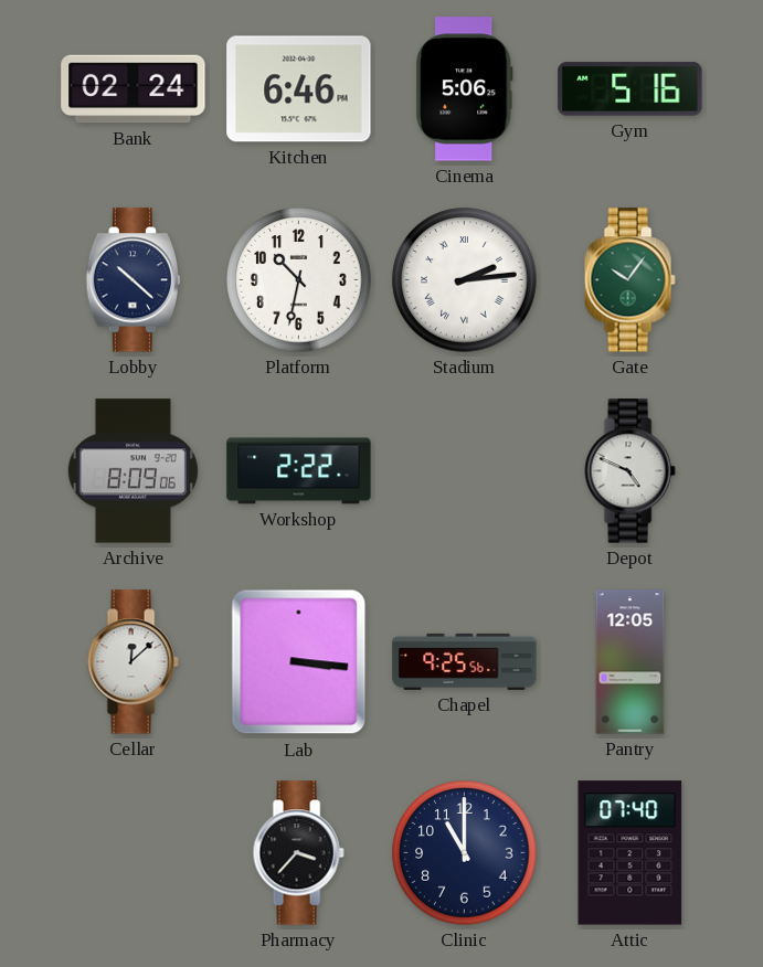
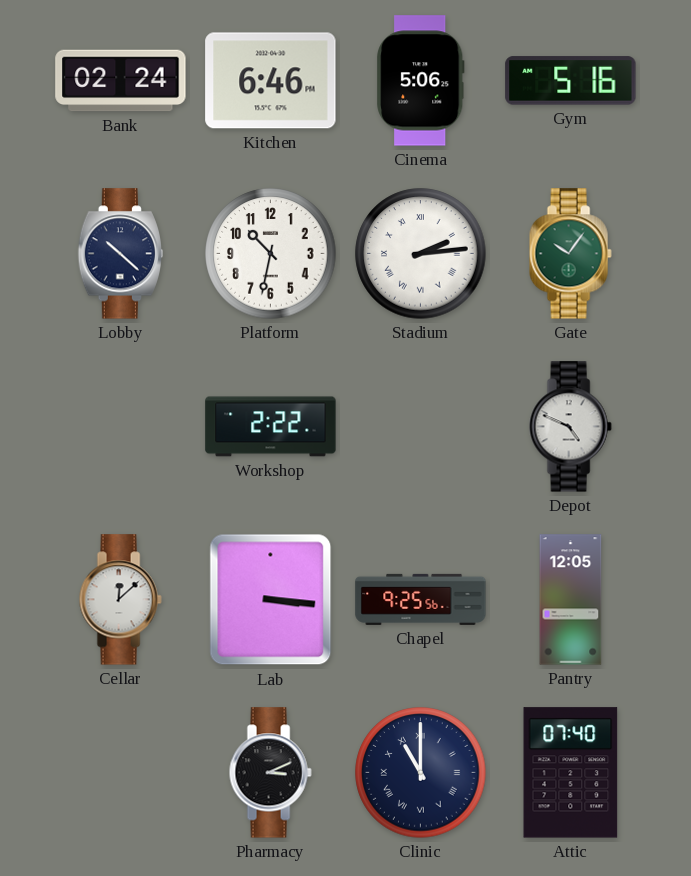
Archive: 8:09 -> none (133, 471)
Pharmacy: 3:37 -> 3:11 (270, 773)
Clinic numerals: Arabic -> Roman (421, 773)
